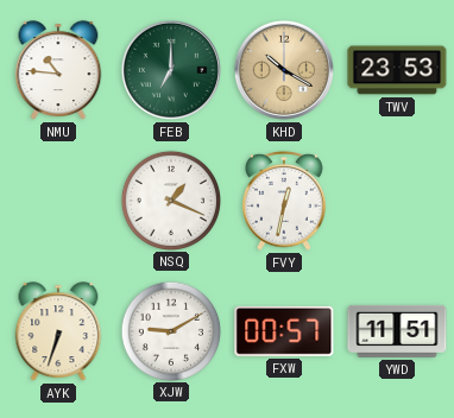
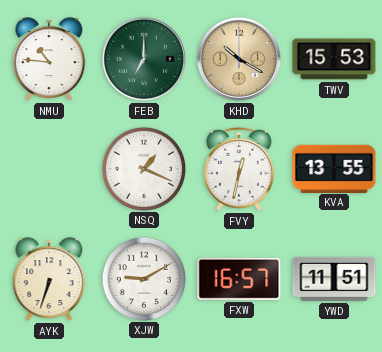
TWV: 23:53 -> 15:53 (334, 59)
KVA: none -> 13:55 (334, 168)
FXW: 00:57 -> 16:57 (239, 279)
